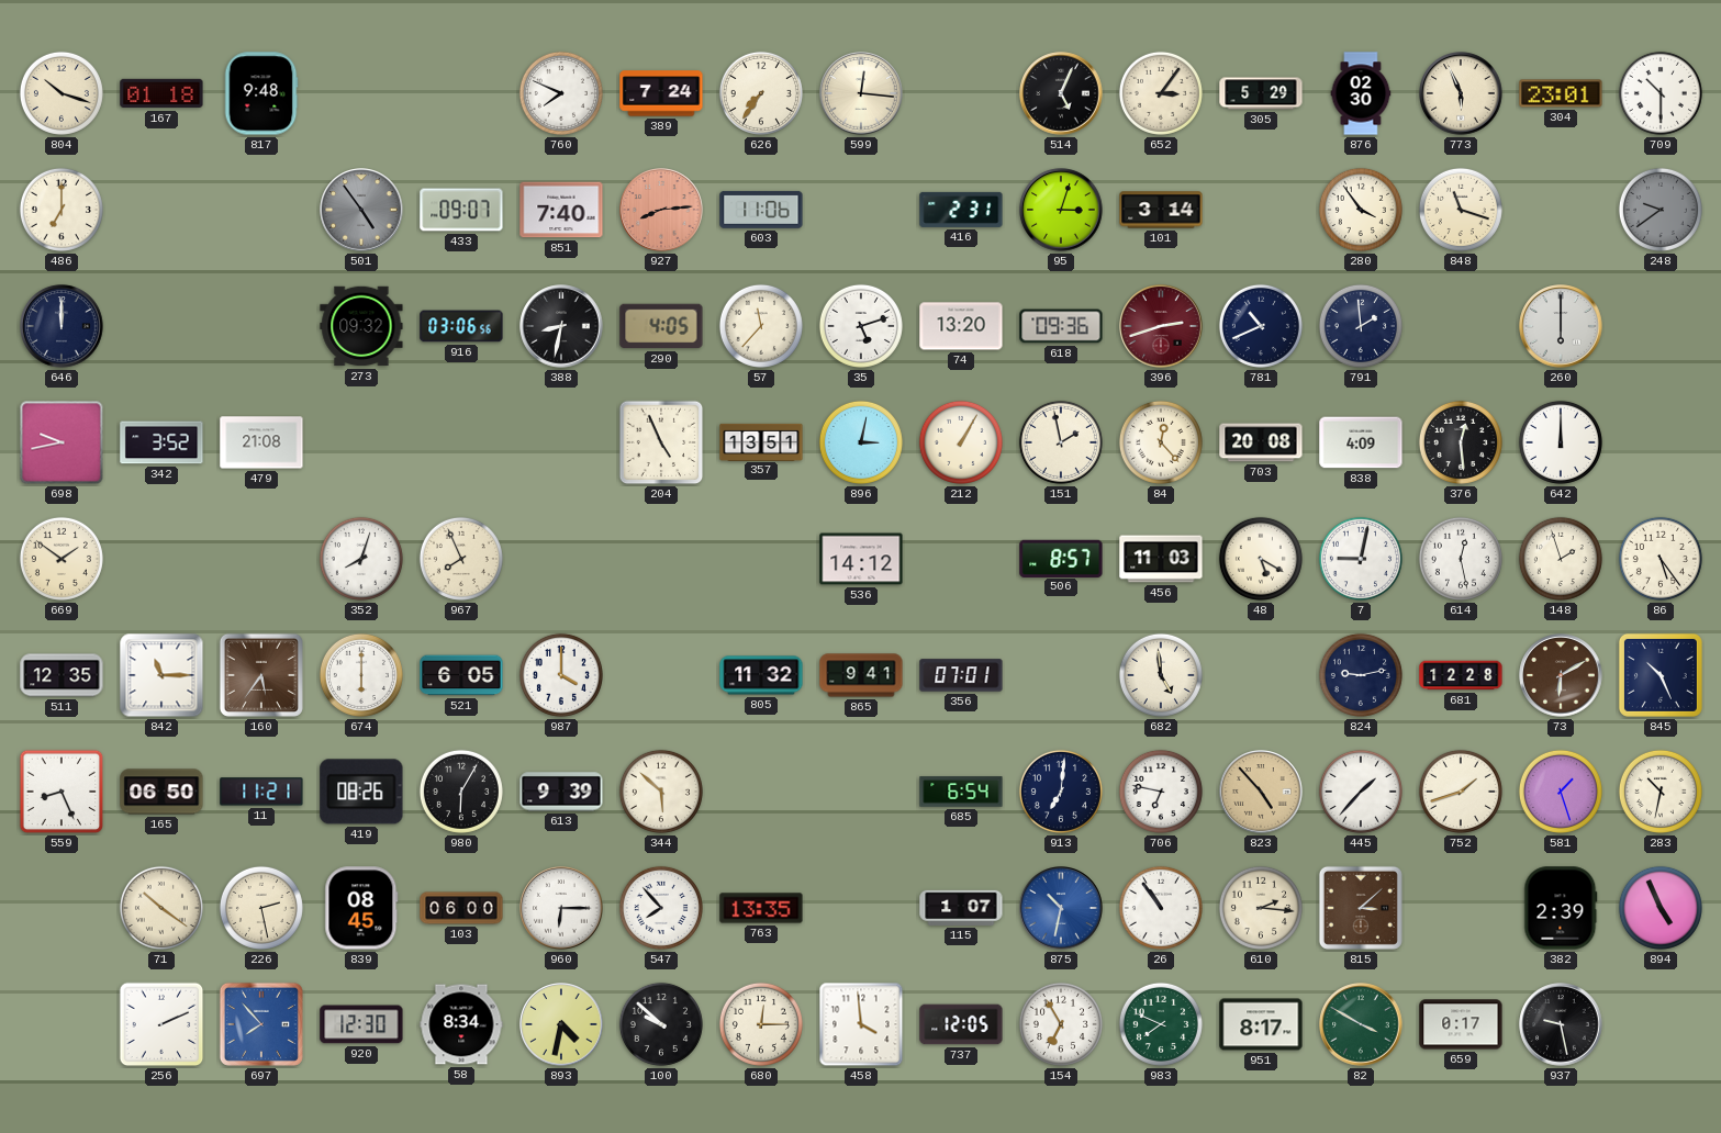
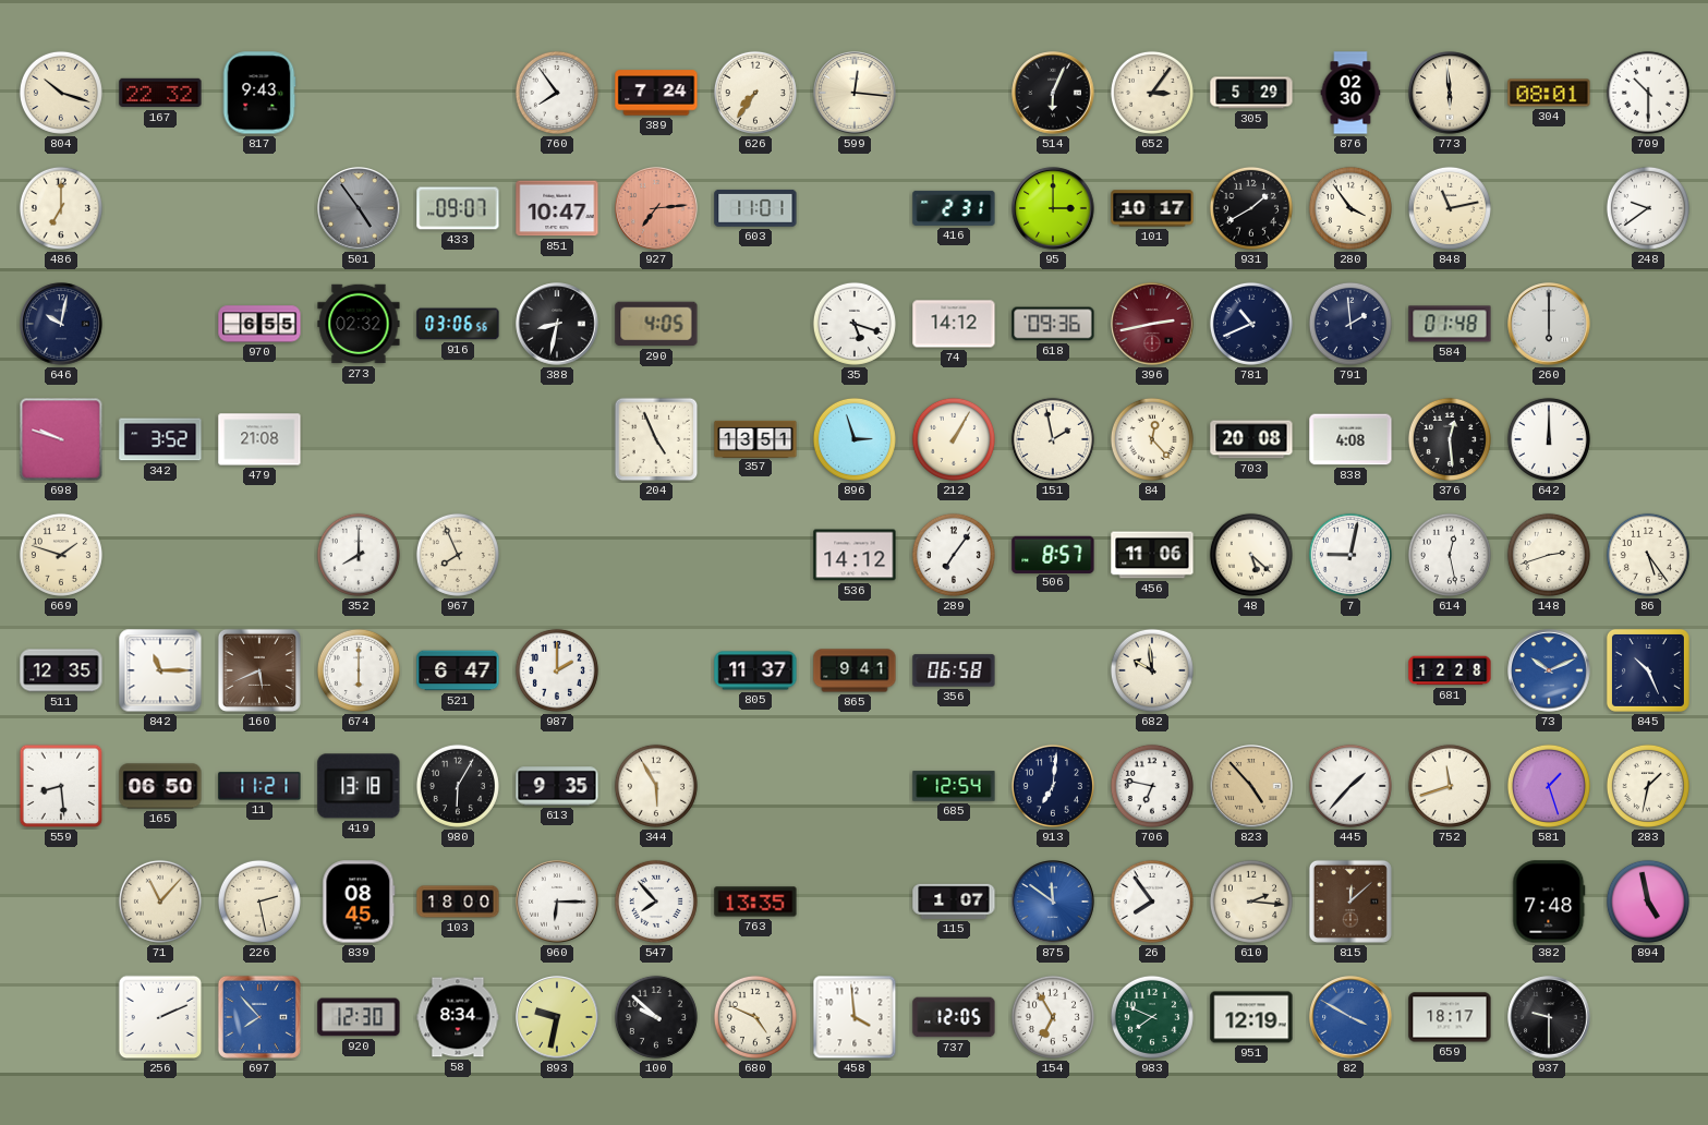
167: 01:18 -> 22:32 (160, 93)
817: 9:48 -> 9:43 (259, 93)
760: 7:49 -> 7:54 (557, 93)
514: 5:04 -> 6:04 (1053, 93)
773: 5:56 -> 5:59 (1450, 93)
304: 23:01 -> 08:01 (1549, 93)
851: 7:40 -> 10:47 (557, 208)
927: 8:14 -> 7:14 (656, 208)
603: 11:06 -> 11:01 (755, 208)
95: 3:03 -> 3:00 (1053, 208)
101: 3:14 -> 10:17 (1152, 208)
931: none -> 1:40 (1251, 208)
848: 11:18 -> 11:13 (1450, 208)
248 dial: grey -> white (1648, 208)
646: 12:00 -> 10:02 (61, 324)
970: none -> 6:55 (259, 324)
273: 09:32 -> 02:32 (359, 324)
57: 11:37 -> none (761, 326)
35: 5:12 -> 5:18 (855, 324)
74: 13:20 -> 14:12 (954, 324)
396: 2:42 -> 2:43 (1152, 324)
584: none -> 01:48 (1450, 324)
698: 9:43 -> 9:48 (61, 439)
896: 3:02 -> 2:57 (855, 439)
838: 4:09 -> 4:08 (1350, 439)
669: 1:51 -> 1:48 (61, 555)
352: 8:03 -> 8:00 (359, 555)
289: none -> 7:06 (954, 555)
456: 11:03 -> 11:06 (1152, 555)
48: 5:20 -> 5:22 (1251, 555)
148: 1:57 -> 2:42 (1549, 555)
160: 5:36 -> 5:41 (259, 670)
521: 6:05 -> 6:47 (458, 670)
987: 4:00 -> 2:00 (557, 670)
805: 11:32 -> 11:37 (755, 670)
356: 07:01 -> 06:58 (954, 670)
682: 4:59 -> 9:59 (1152, 670)
824: 9:13 -> none (1361, 675)
73: 6:10 -> 10:11 (1549, 670)
73 dial: brown -> blue (1549, 670)
559: 8:26 -> 8:29 (61, 786)
419: 08:26 -> 13:18 (359, 786)
613: 9:39 -> 9:35 (557, 786)
344: 5:52 -> 5:55 (656, 786)
685: 6:54 -> 12:54 (954, 786)
752: 1:42 -> 11:42 (1450, 786)
283: 10:32 -> 1:32 (1648, 786)
71: 10:21 -> 11:07 (160, 902)
103: 06:00 -> 18:00 (458, 902)
875: 10:32 -> 11:51 (1053, 902)
26: 10:54 -> 7:54 (1152, 902)
815: 3:08 -> 12:08 (1350, 902)
382: 2:39 -> 7:48 (1549, 902)
894: 4:56 -> 4:58 (1648, 902)
893: 4:32 -> 9:32 (557, 1017)
680: 12:15 -> 4:49 (755, 1017)
951: 8:17 -> 12:19 (1251, 1017)
82 dial: green -> blue (1350, 1017)
659: 0:17 -> 18:17 (1450, 1017)
937: 9:28 -> 9:30 (1549, 1017)
